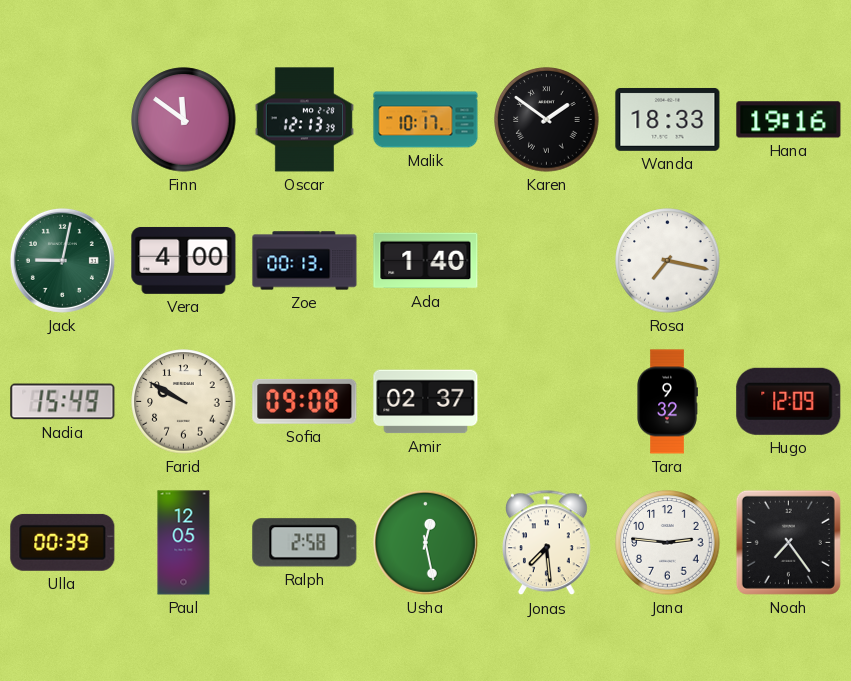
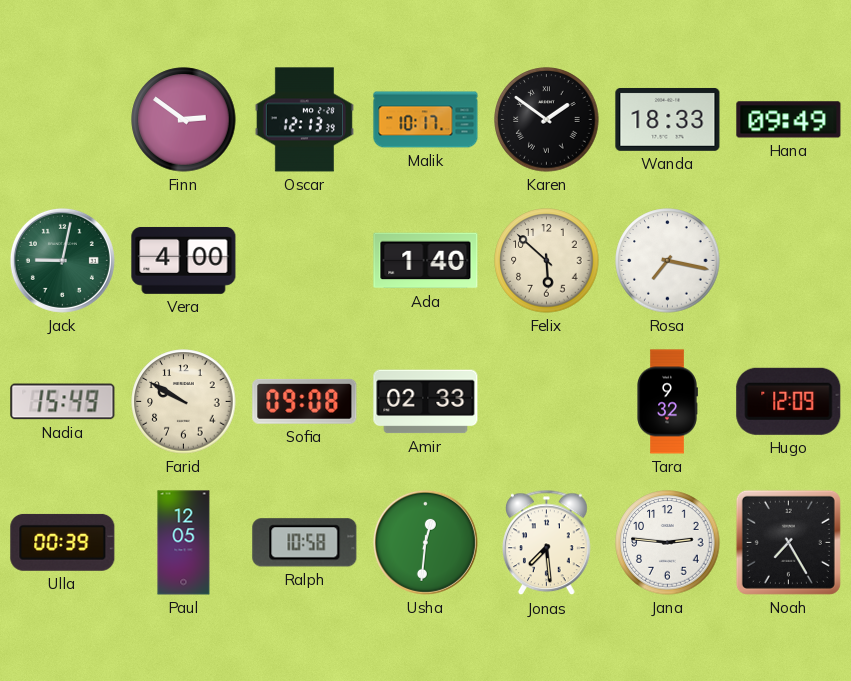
Finn: 11:51 -> 2:51 (184, 120)
Hana: 19:16 -> 09:49 (789, 120)
Zoe: 00:13 -> none (305, 261)
Felix: none -> 5:52 (547, 261)
Amir: 02:37 -> 02:33 (426, 402)
Ralph: 2:58 -> 10:58 (305, 543)
Usha: 12:28 -> 12:31 (425, 542)
Noah: 7:24 -> 7:25 (788, 542)
